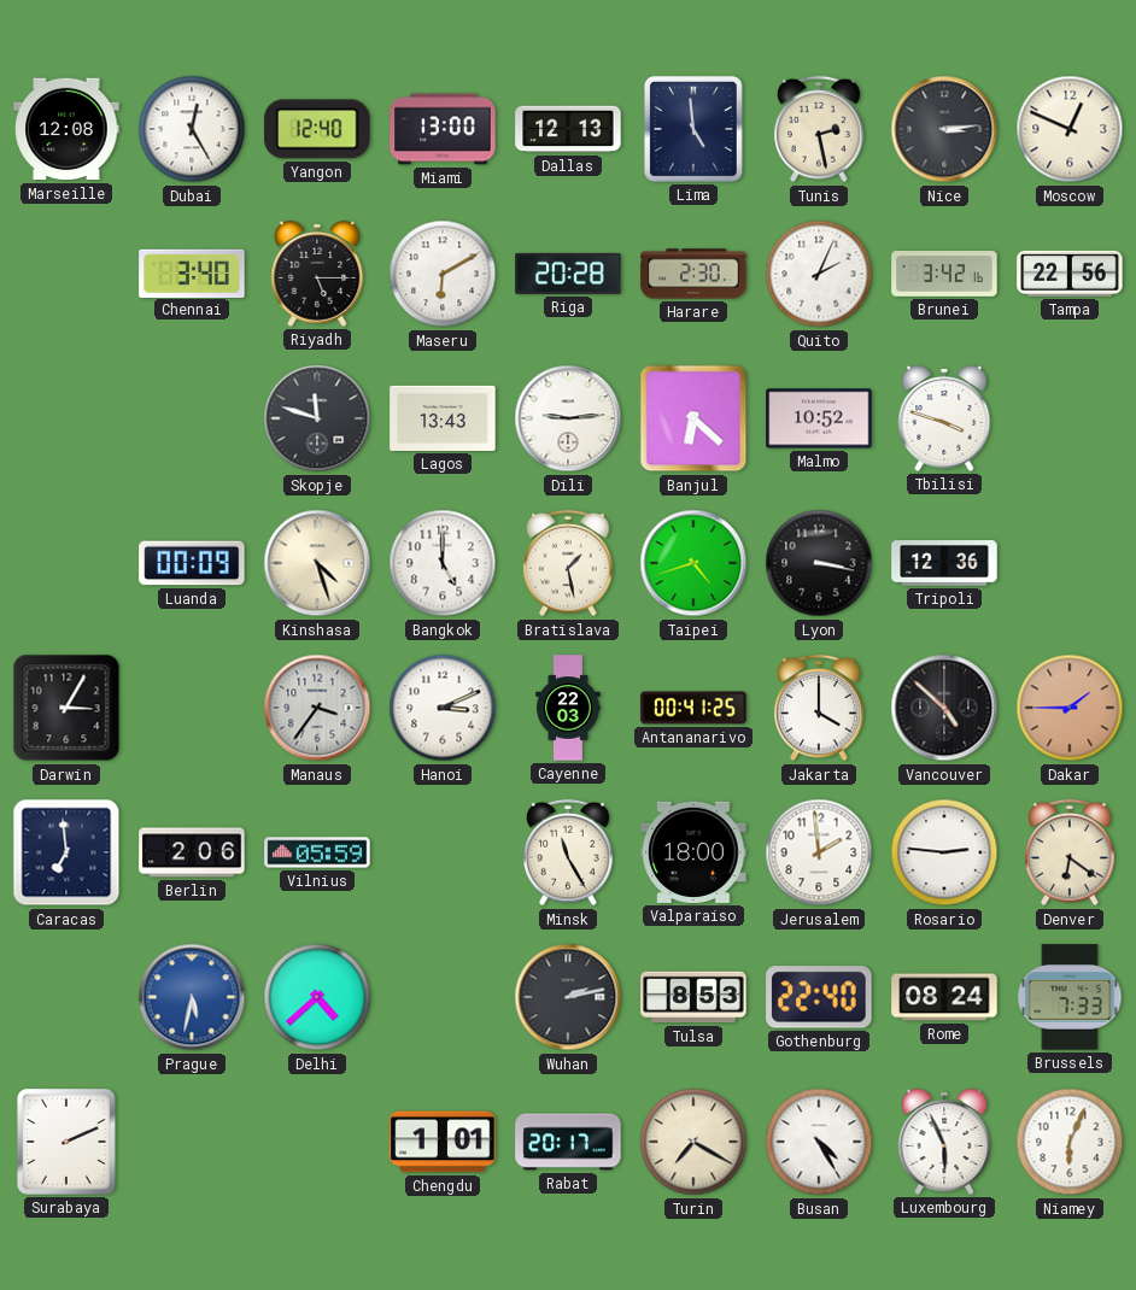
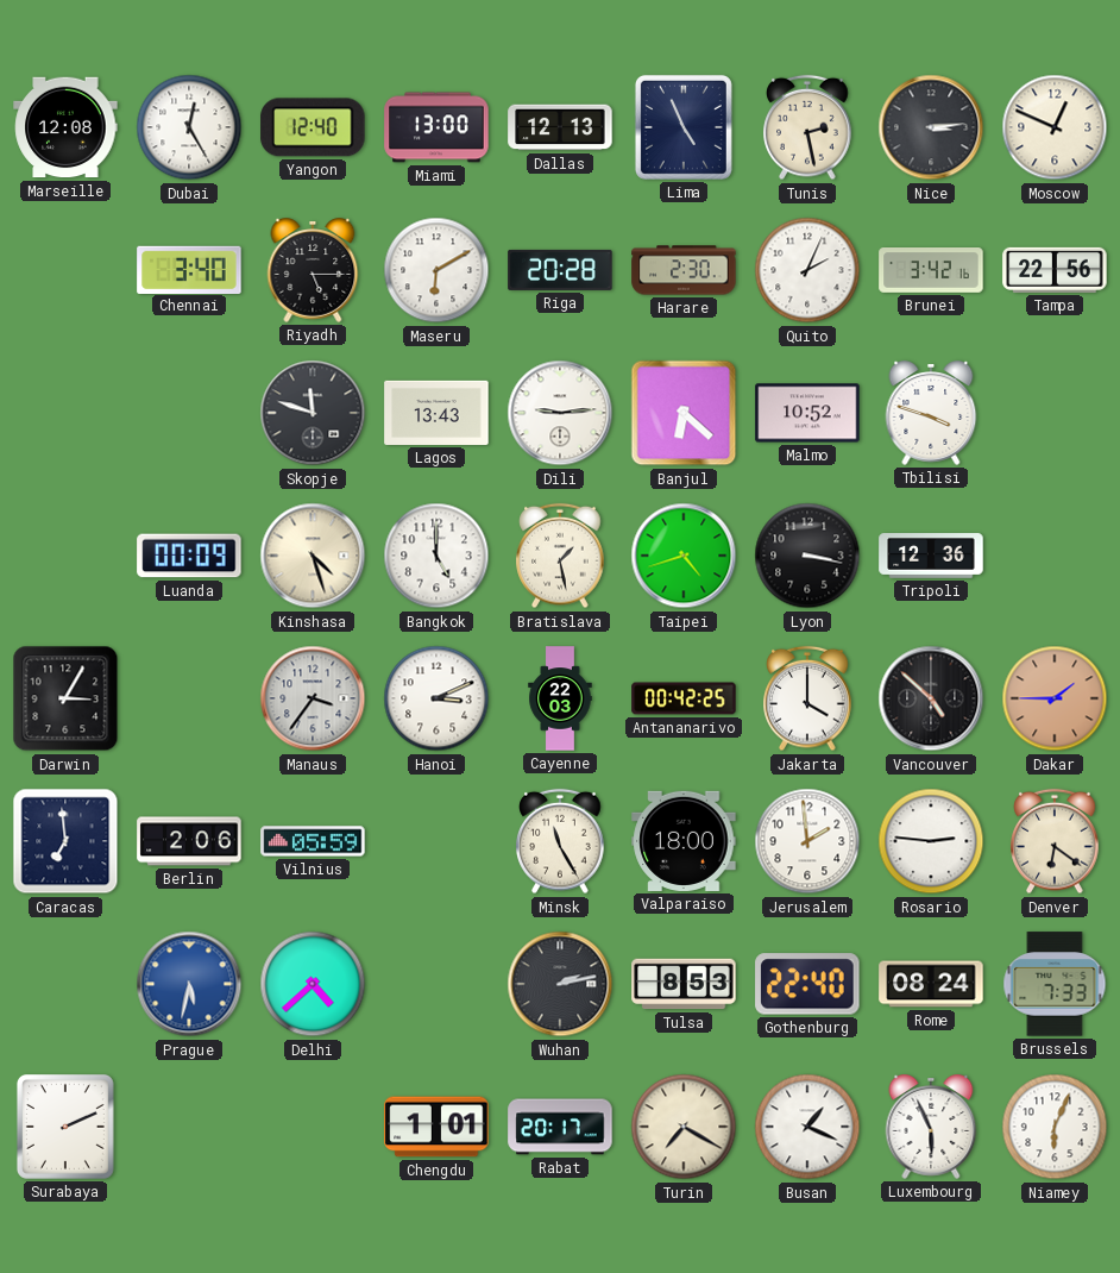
Lima: 4:59 -> 4:56 (684, 127)
Antananarivo: 00:41 -> 00:42 (684, 698)
Busan: 4:25 -> 1:19 (807, 1127)
